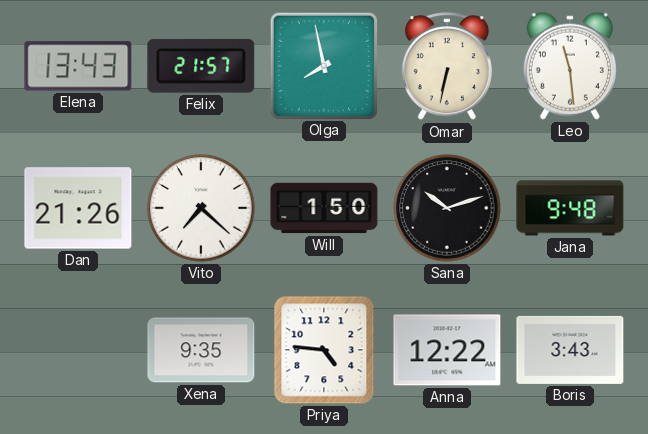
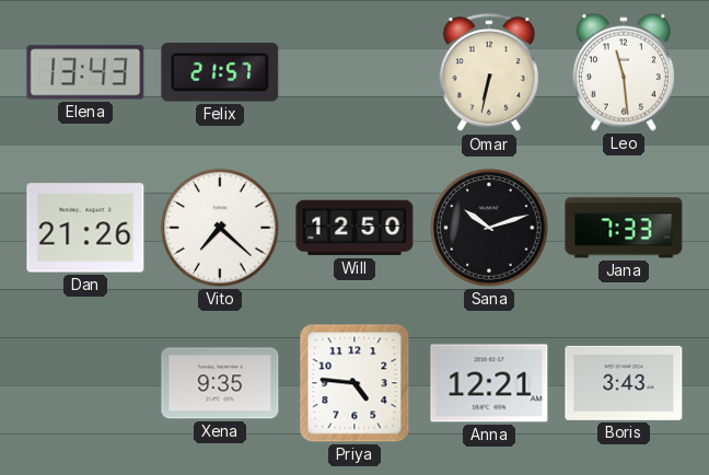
Olga: 7:58 -> none (323, 65)
Will: 1:50 -> 12:50 (354, 228)
Jana: 9:48 -> 7:33 (624, 228)
Anna: 12:22 -> 12:21 (489, 383)
